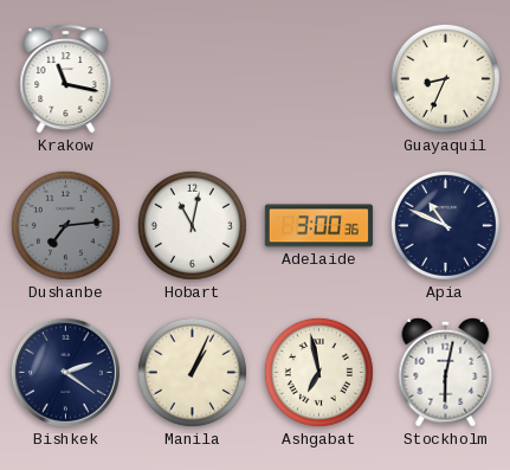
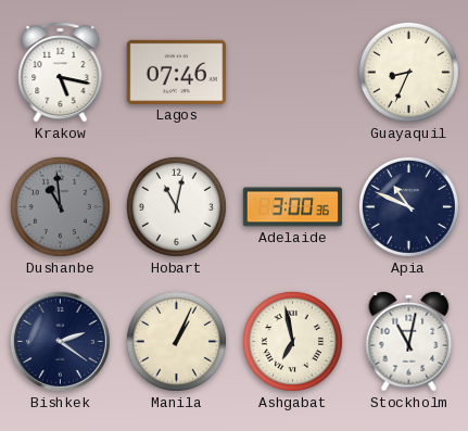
Krakow: 11:17 -> 5:17 (61, 73)
Lagos: none -> 07:46 (177, 72)
Dushanbe: 7:14 -> 10:59 (60, 206)
Stockholm: 6:02 -> 11:02 (409, 341)
